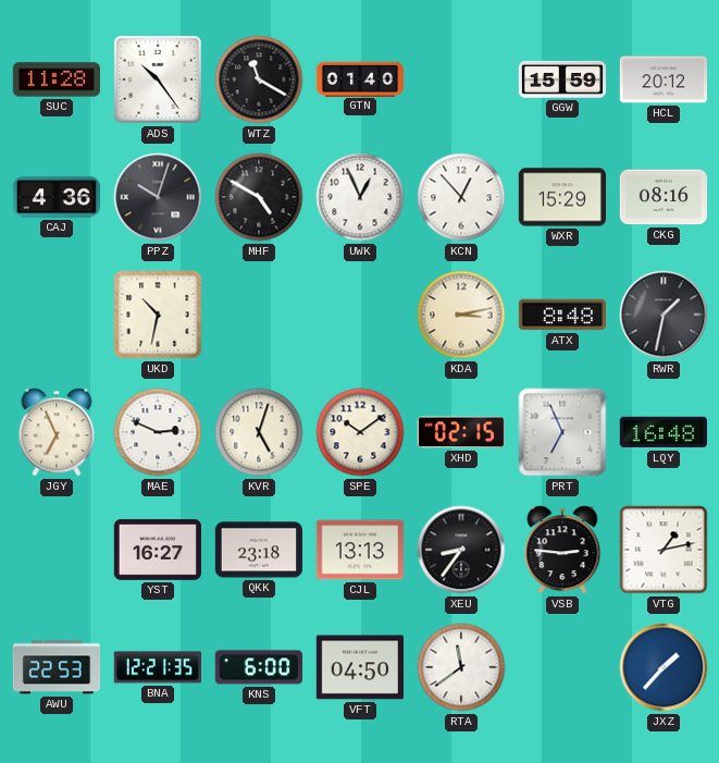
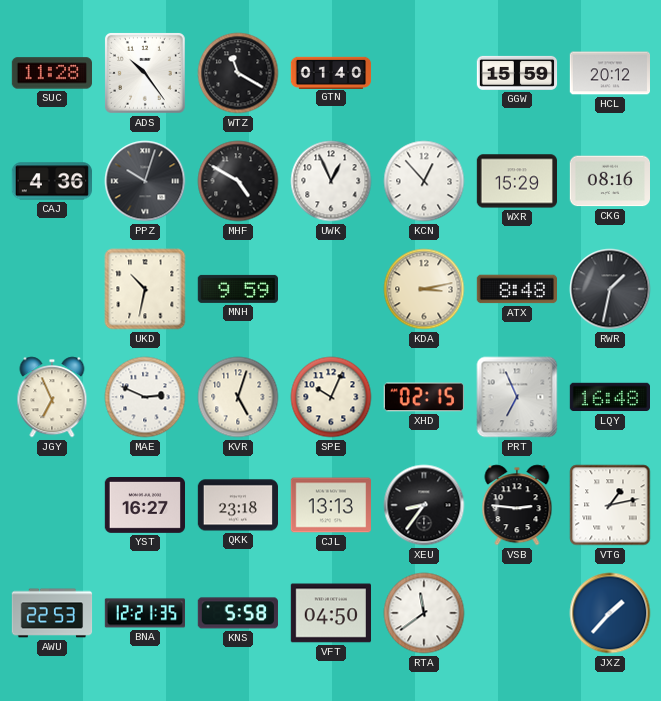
MNH: none -> 9:59 (237, 289)
SPE: 10:09 -> 10:04 (331, 397)
KNS: 6:00 -> 5:58 (237, 613)
